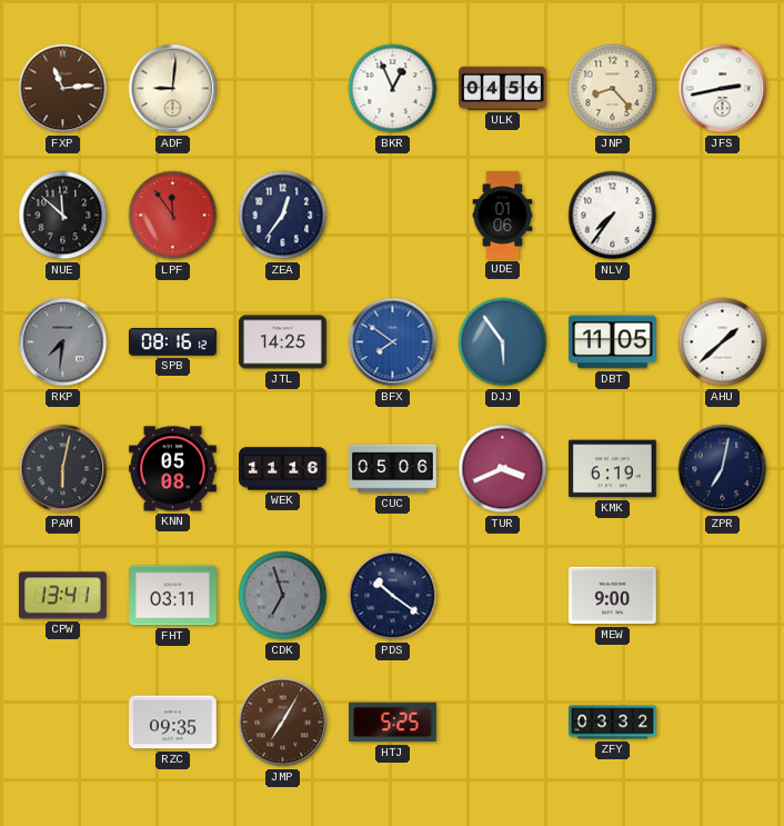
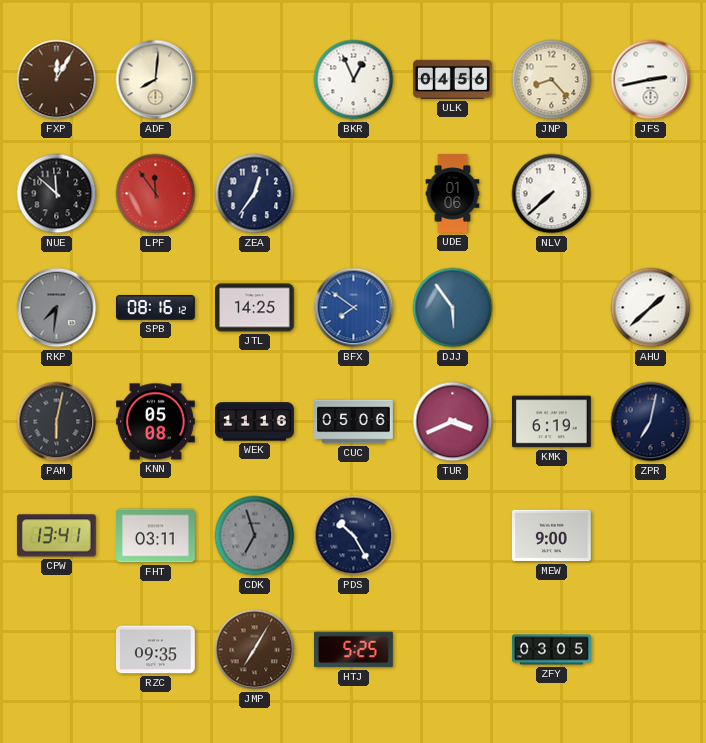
FXP: 11:14 -> 12:05 (57, 80)
ADF: 9:01 -> 8:01 (156, 80)
NLV: 7:36 -> 7:38 (552, 194)
DBT: 11:05 -> none (613, 342)
PDS: 10:21 -> 10:25 (354, 536)
ZFY: 03:32 -> 03:05 (552, 650)
